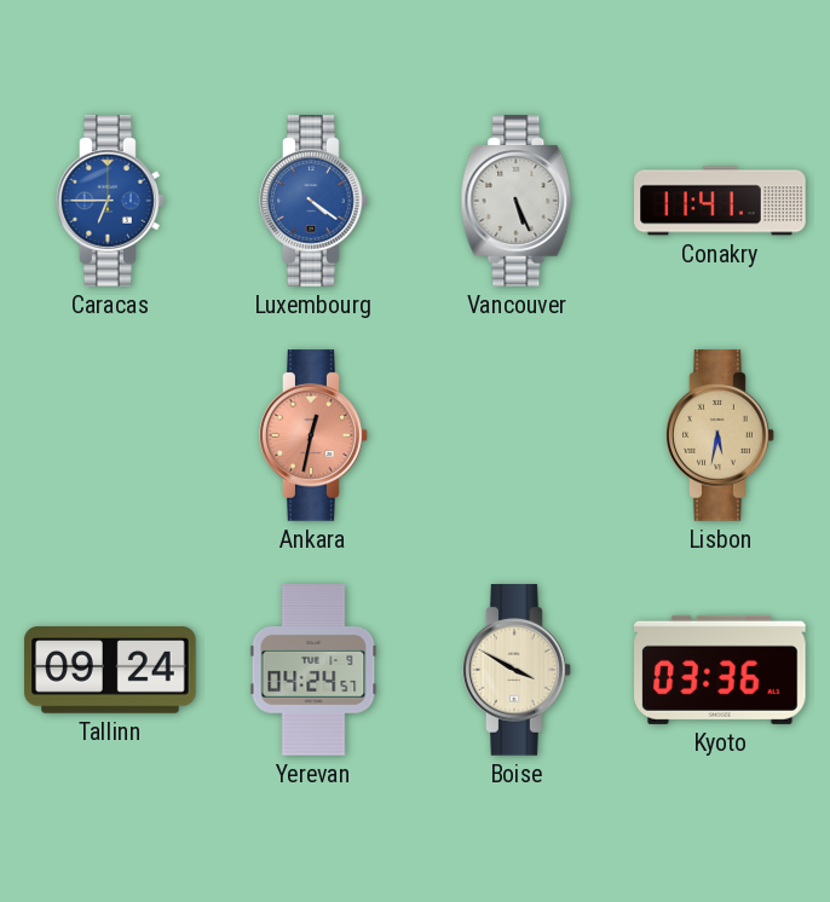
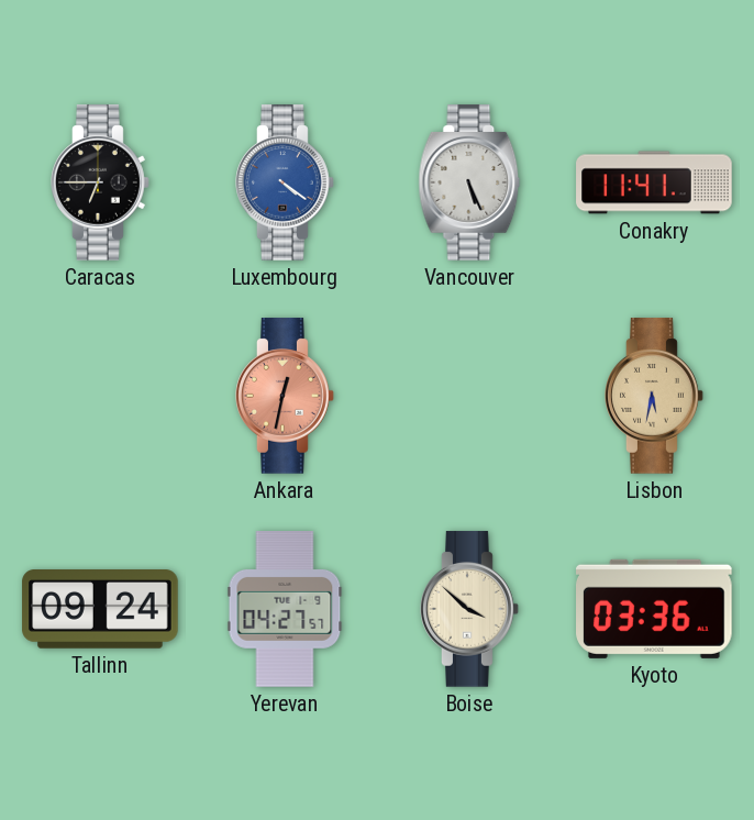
Caracas dial: blue -> black (100, 182)
Yerevan: 04:24 -> 04:27 (285, 609)
Boise: 3:50 -> 3:52 (469, 609)
